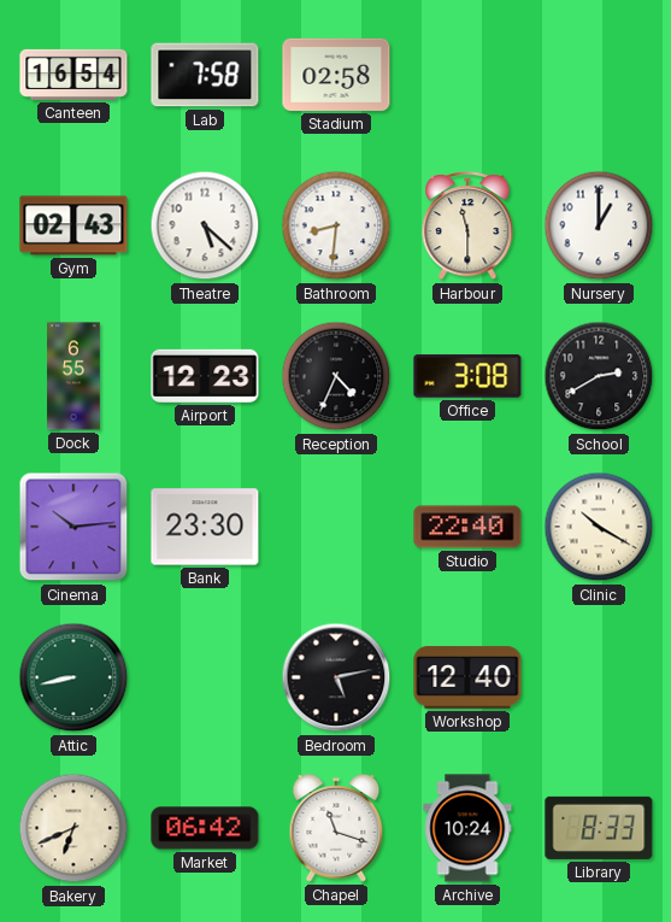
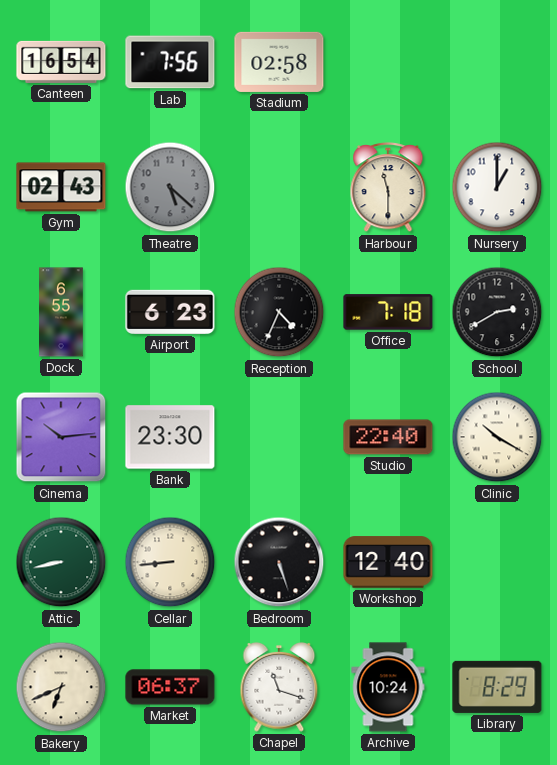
Lab: 7:58 -> 7:56 (170, 62)
Theatre dial: white -> grey (170, 187)
Bathroom: 8:31 -> none (336, 225)
Airport: 12:23 -> 6:23 (170, 312)
Office: 3:08 -> 7:18 (388, 312)
Cellar: none -> 8:44 (170, 562)
Bedroom: 5:13 -> 5:27 (279, 562)
Market: 06:42 -> 06:37 (170, 687)
Library: 8:33 -> 8:29 (497, 687)
